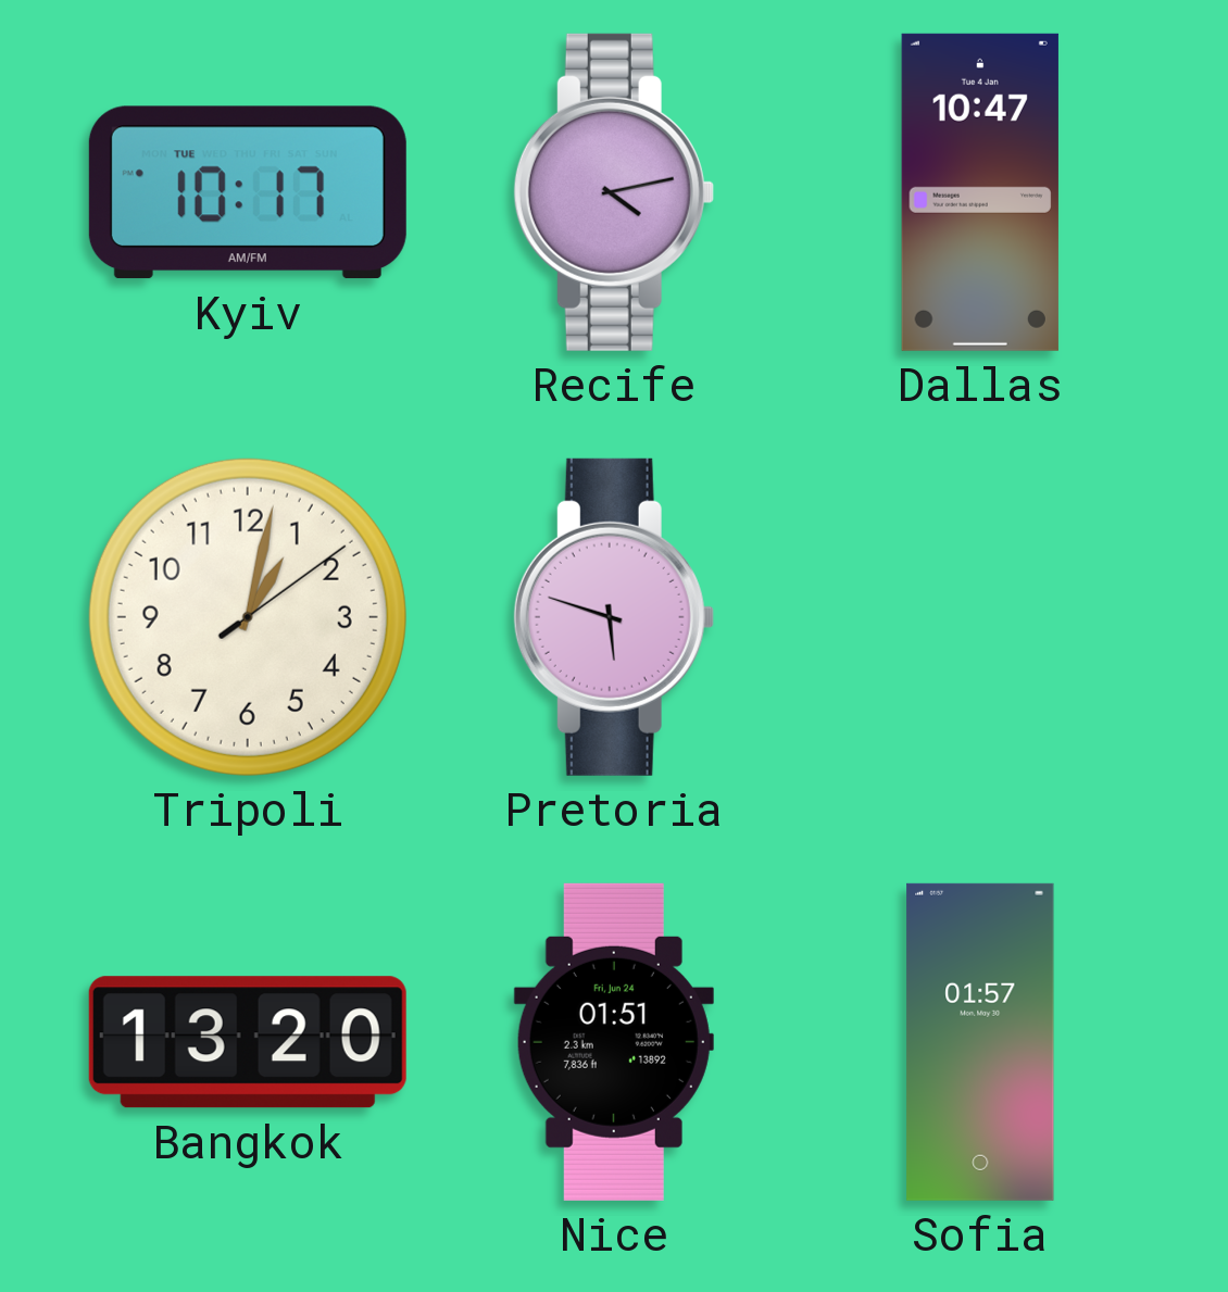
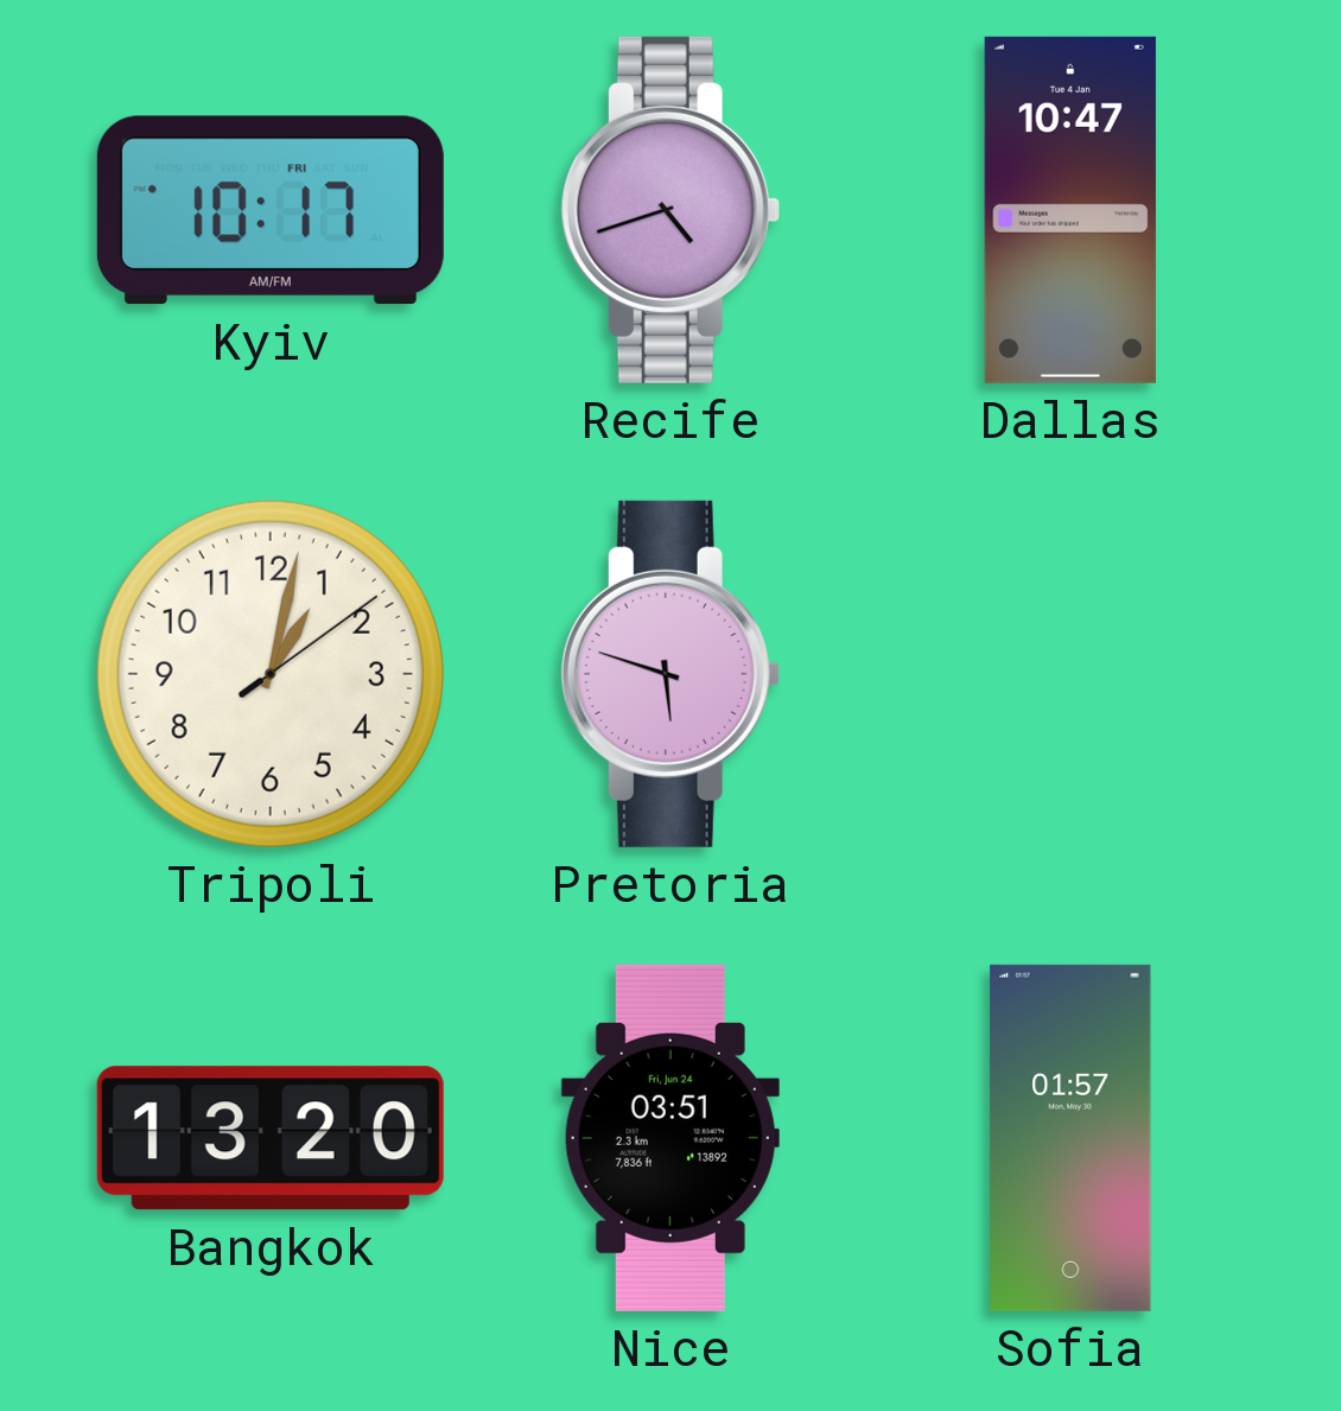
Kyiv date: TUE -> FRI (271, 210)
Recife: 4:13 -> 4:42 (670, 210)
Nice: 01:51 -> 03:51 (670, 1138)
